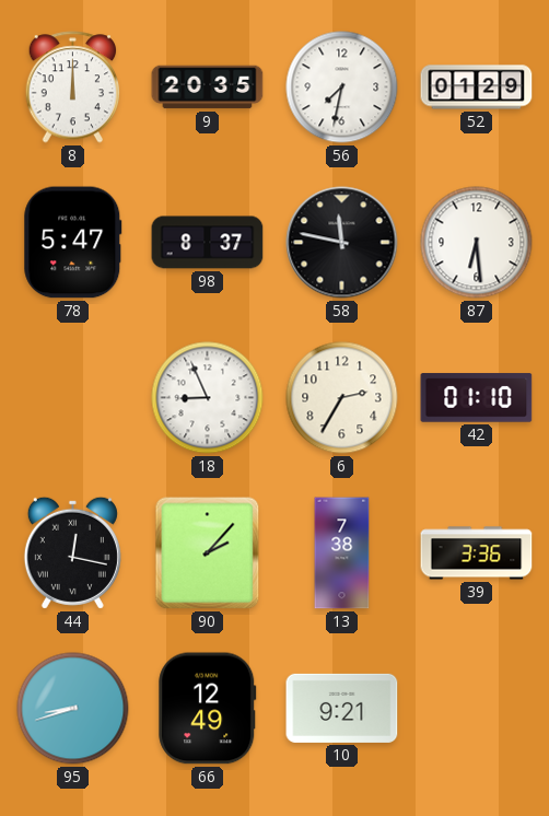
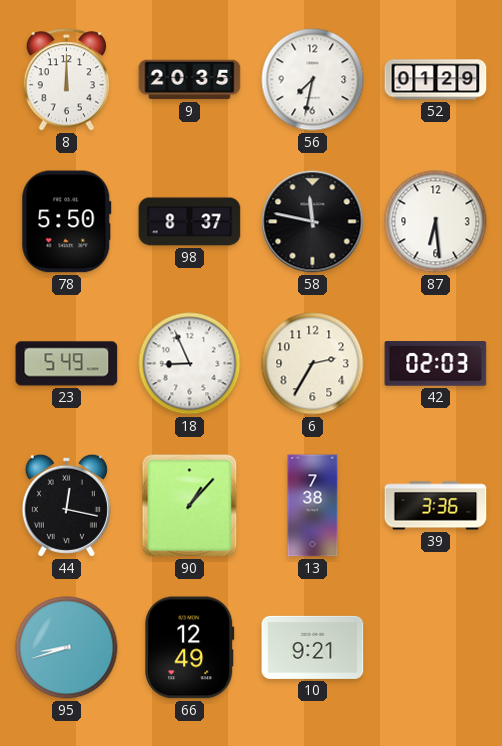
78: 5:47 -> 5:50 (67, 222)
23: none -> 5:49 (67, 364)
42: 01:10 -> 02:03 (436, 364)
90: 2:07 -> 1:07 (190, 506)
